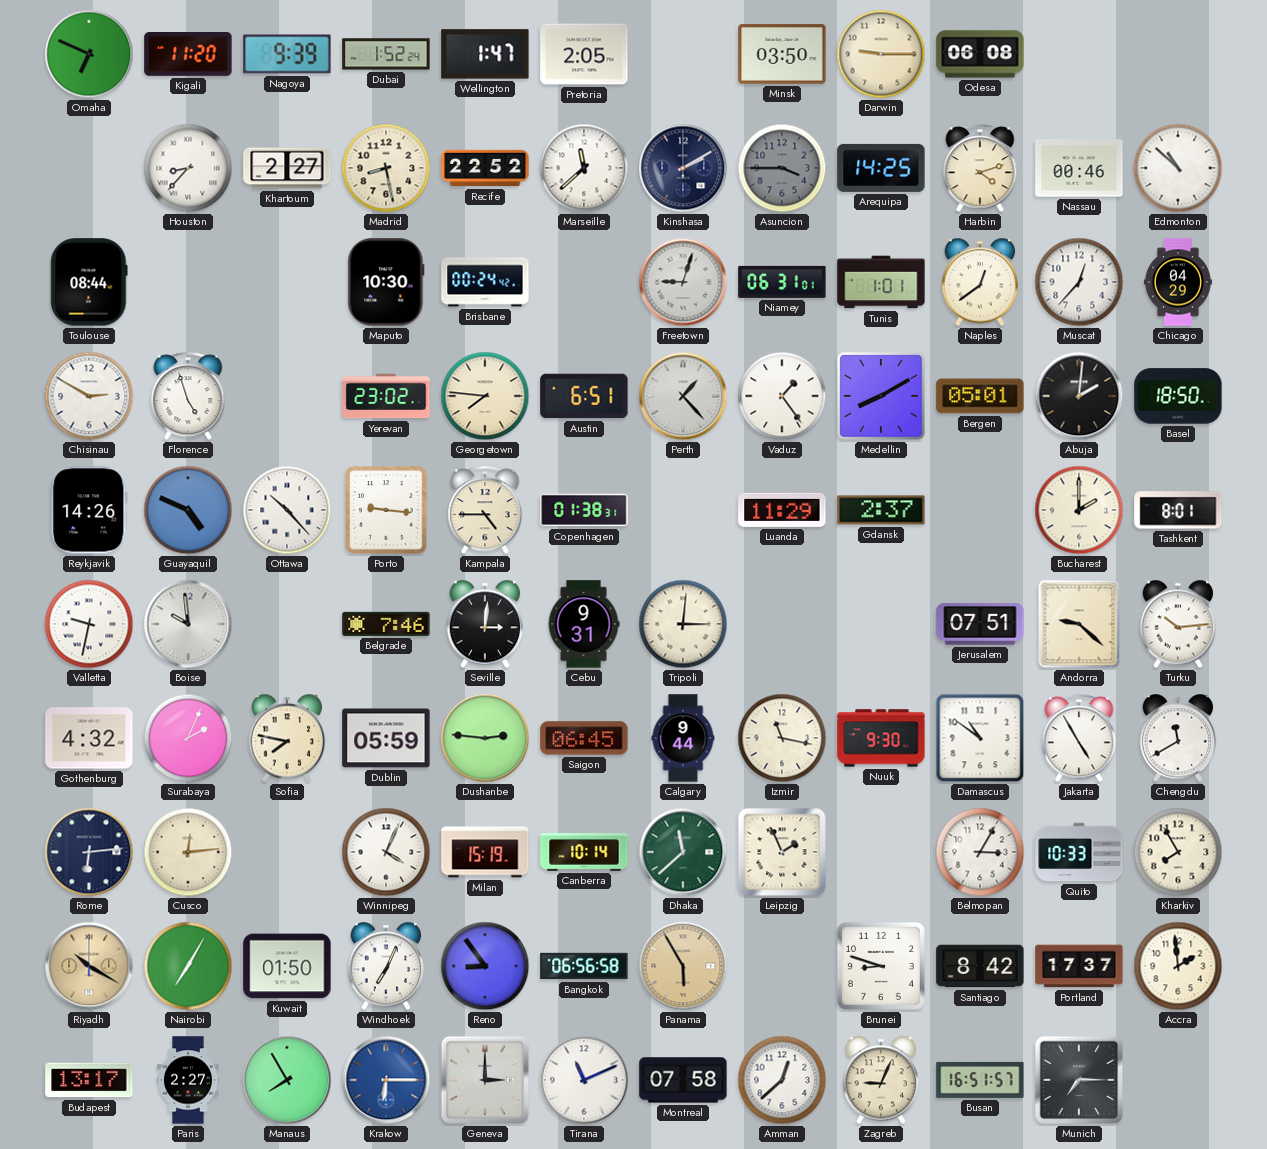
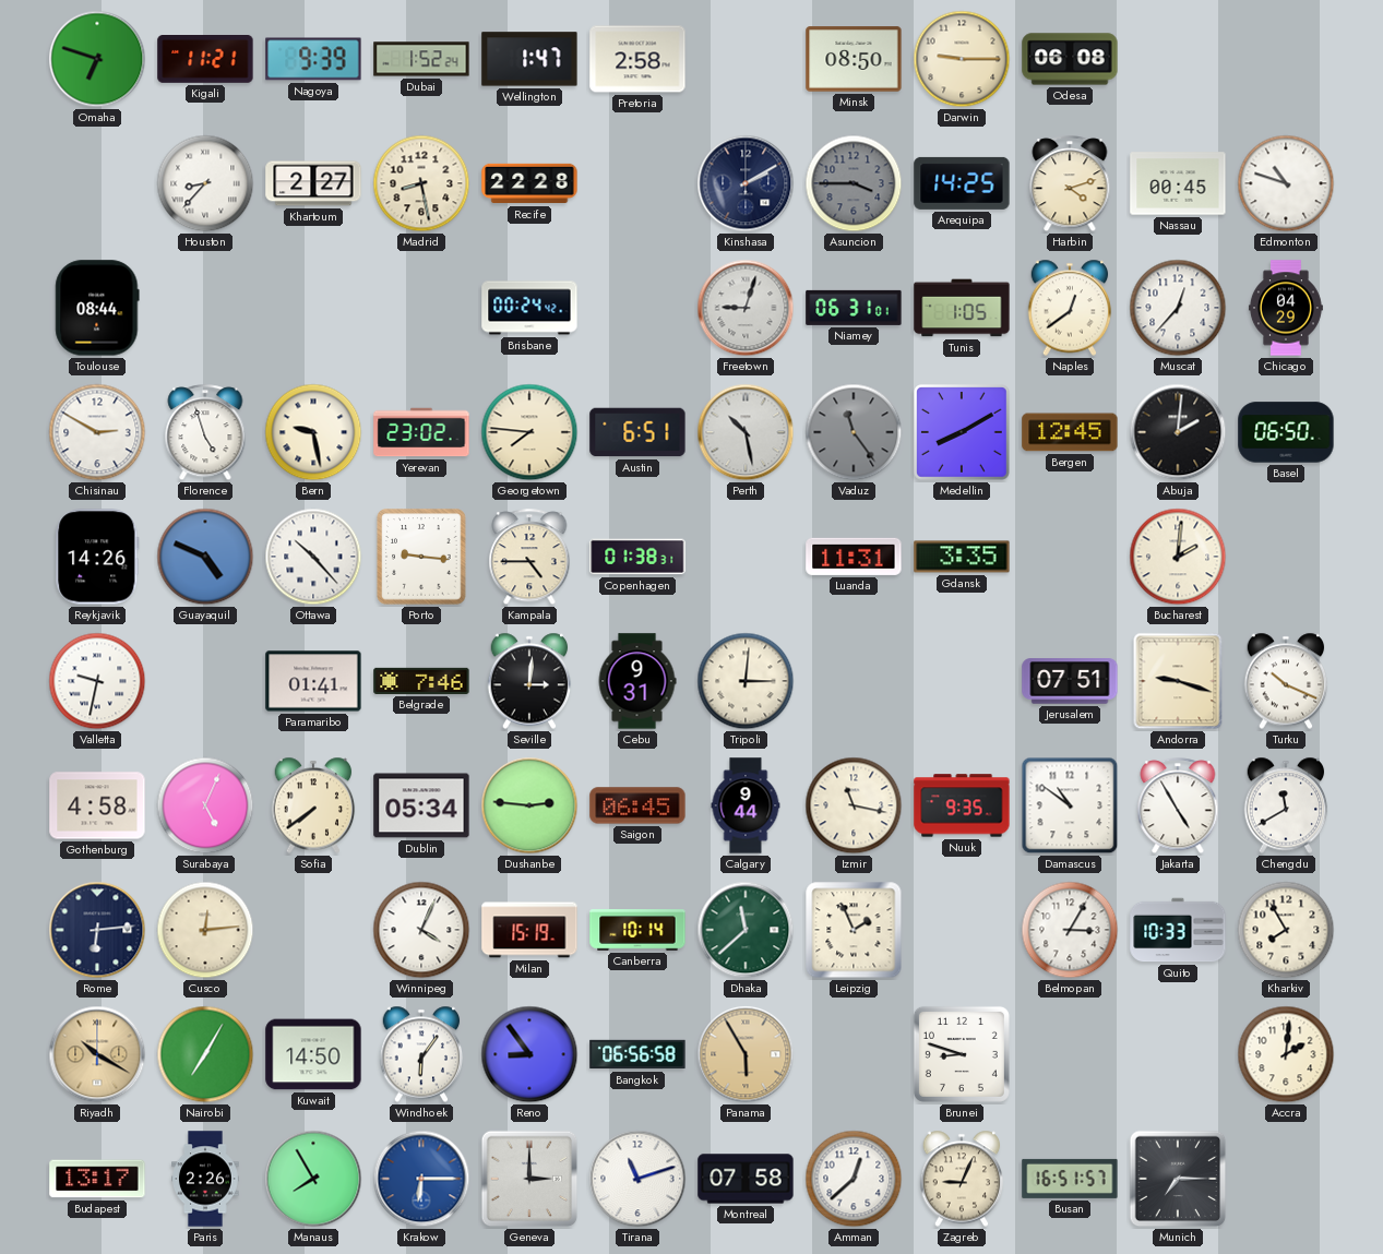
Omaha: 6:49 -> 6:48 (97, 59)
Kigali: 11:20 -> 11:21 (205, 60)
Pretoria: 2:05 -> 2:58 (637, 59)
Minsk: 03:50 -> 08:50 (854, 59)
Recife: 22:52 -> 22:28 (529, 183)
Marseille: 11:38 -> none (584, 168)
Nassau: 00:46 -> 00:45 (1178, 183)
Edmonton: 10:52 -> 10:48 (1286, 183)
Maputo: 10:30 -> none (386, 282)
Tunis: 1:01 -> 1:05 (962, 308)
Bern: none -> 9:28 (313, 432)
Perth: 1:23 -> 10:28 (746, 432)
Vaduz: 1:24 -> 11:24 (854, 432)
Vaduz dial: white -> grey (854, 432)
Bergen: 05:01 -> 12:45 (1070, 432)
Basel: 18:50 -> 06:50 (1286, 432)
Luanda: 11:29 -> 11:31 (854, 557)
Gdansk: 2:37 -> 3:35 (962, 557)
Bucharest: 2:00 -> 2:01 (1178, 557)
Tashkent: 8:01 -> none (1178, 510)
Boise: 9:59 -> none (188, 624)
Paramaribo: none -> 01:41 (313, 681)
Andorra: 9:22 -> 9:18 (1178, 681)
Turku: 10:14 -> 10:19 (1286, 681)
Gothenburg: 4:32 -> 4:58 (97, 805)
Surabaya: 2:04 -> 5:04 (205, 805)
Sofia: 7:47 -> 7:39 (313, 805)
Dublin: 05:59 -> 05:34 (421, 805)
Nuuk: 9:30 -> 9:35 (962, 805)
Kuwait: 01:50 -> 14:50 (313, 1054)
Windhoek: 7:04 -> 6:06 (421, 1054)
Santiago: 8:42 -> none (980, 966)
Portland: 17:37 -> none (1079, 966)
Accra: 1:59 -> 2:01 (1286, 1054)
Paris: 2:27 -> 2:26 (206, 1179)
Tirana: 11:11 -> 11:12 (637, 1179)
